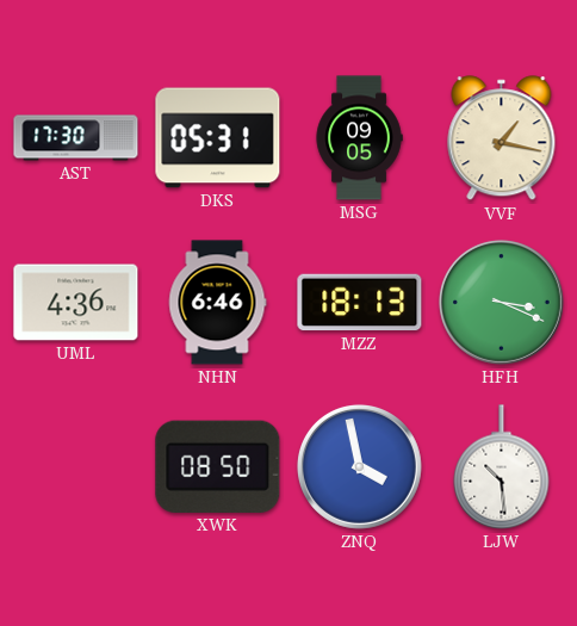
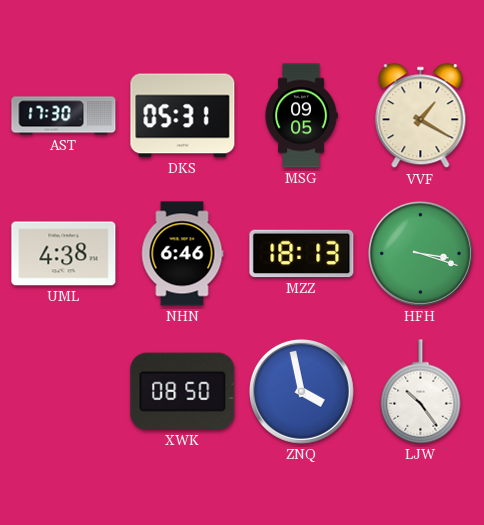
VVF: 1:17 -> 1:20 (421, 116)
UML: 4:36 -> 4:38 (64, 254)
HFH: 3:19 -> 3:18 (420, 253)
LJW: 10:29 -> 10:24 (421, 392)
